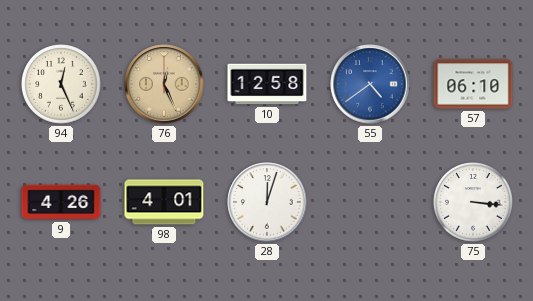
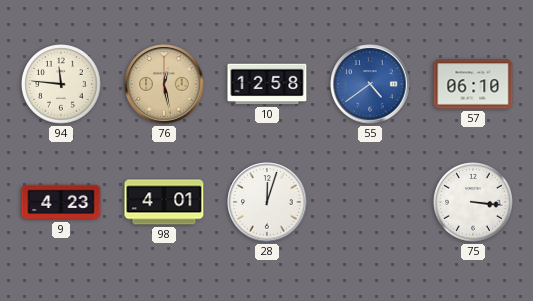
94: 12:26 -> 11:46 (62, 85)
76: 12:26 -> 12:28 (164, 84)
9: 4:26 -> 4:23 (61, 202)
